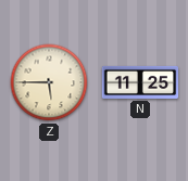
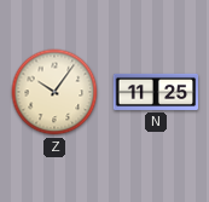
Z: 5:45 -> 10:06 (54, 92)
